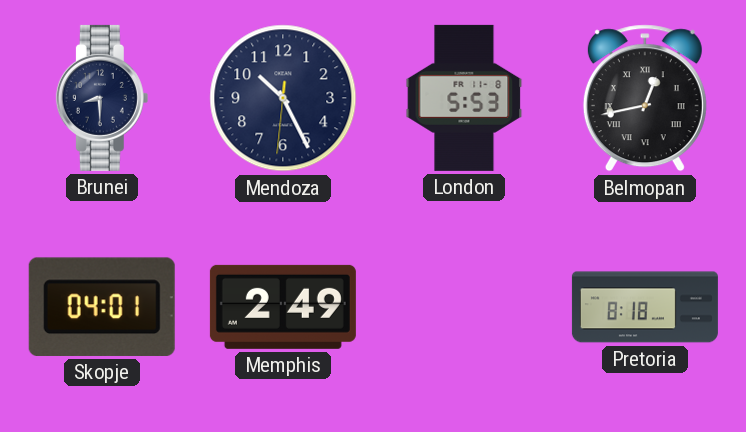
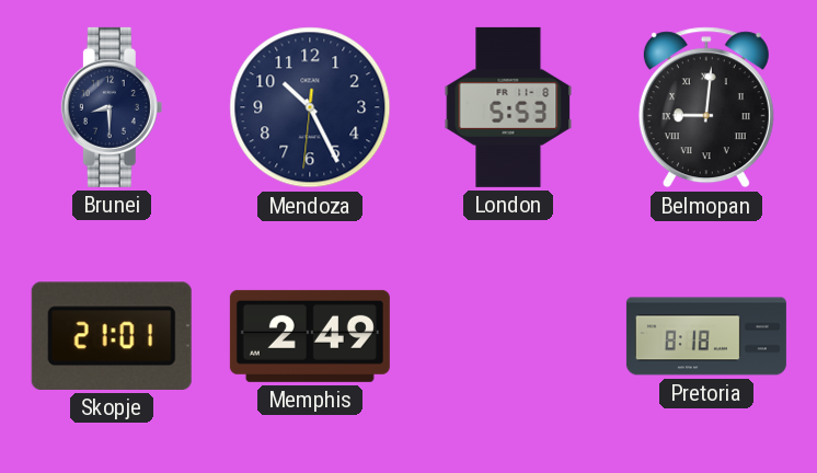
Belmopan: 12:43 -> 9:01 (706, 107)
Skopje: 04:01 -> 21:01 (112, 336)
